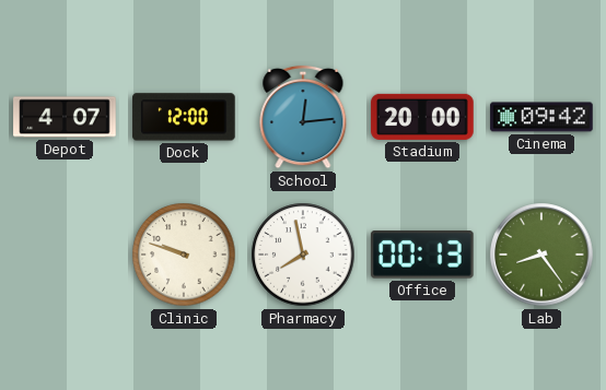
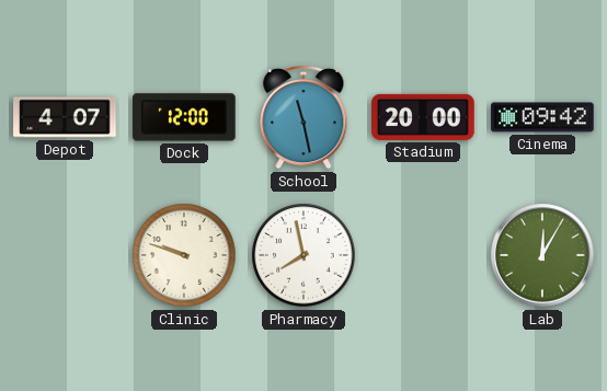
School: 12:14 -> 11:28 (303, 117)
Office: 00:13 -> none (422, 255)
Lab: 8:24 -> 12:05 (542, 255)
